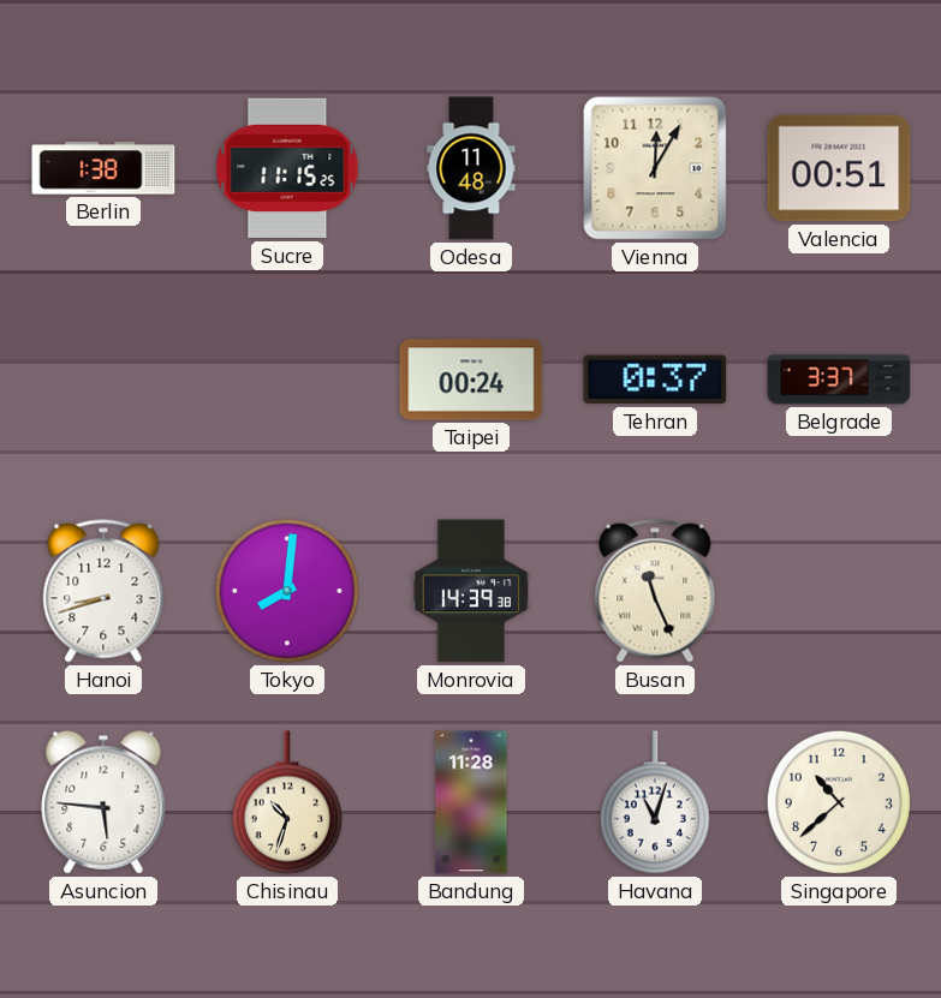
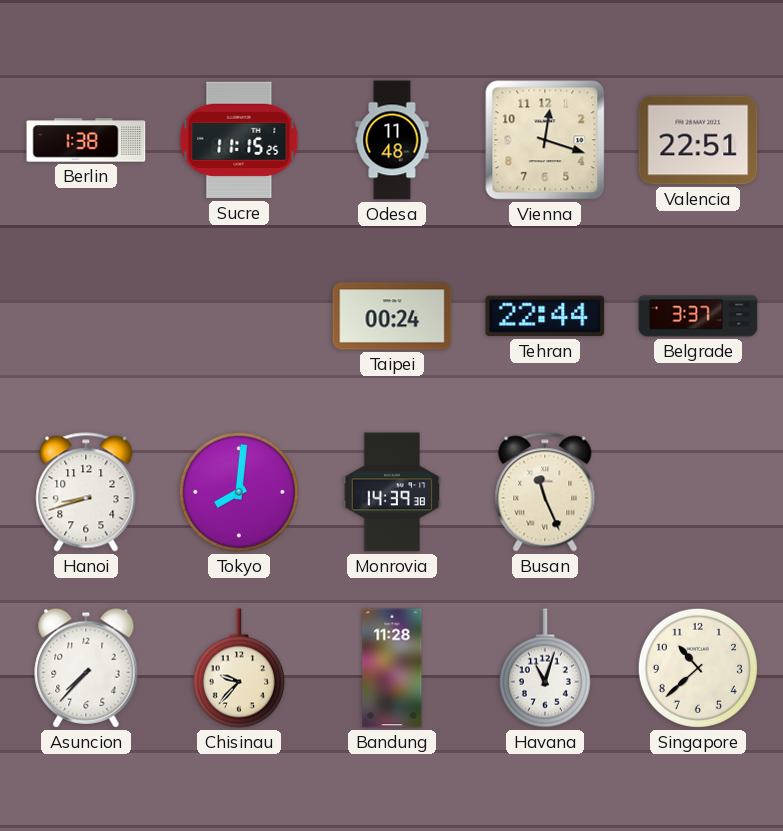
Vienna: 12:05 -> 12:18 (545, 140)
Valencia: 00:51 -> 22:51 (698, 140)
Tehran: 0:37 -> 22:44 (545, 316)
Asuncion: 5:46 -> 7:37 (86, 668)
Chisinau: 10:33 -> 9:37 (239, 668)
